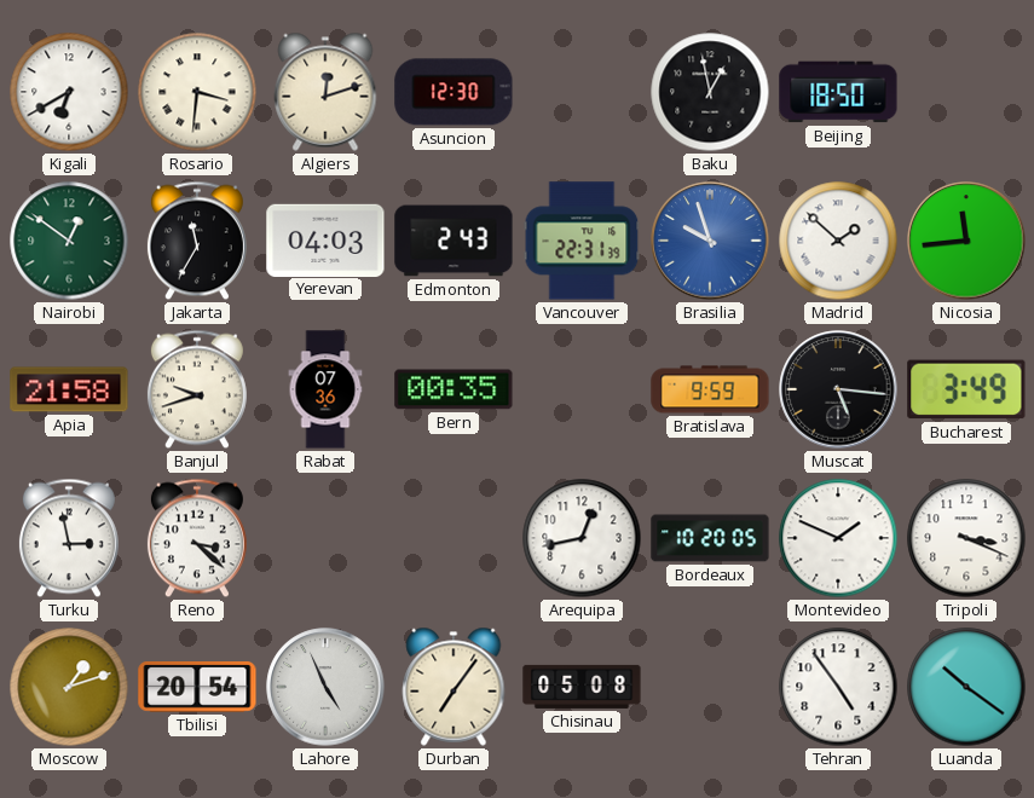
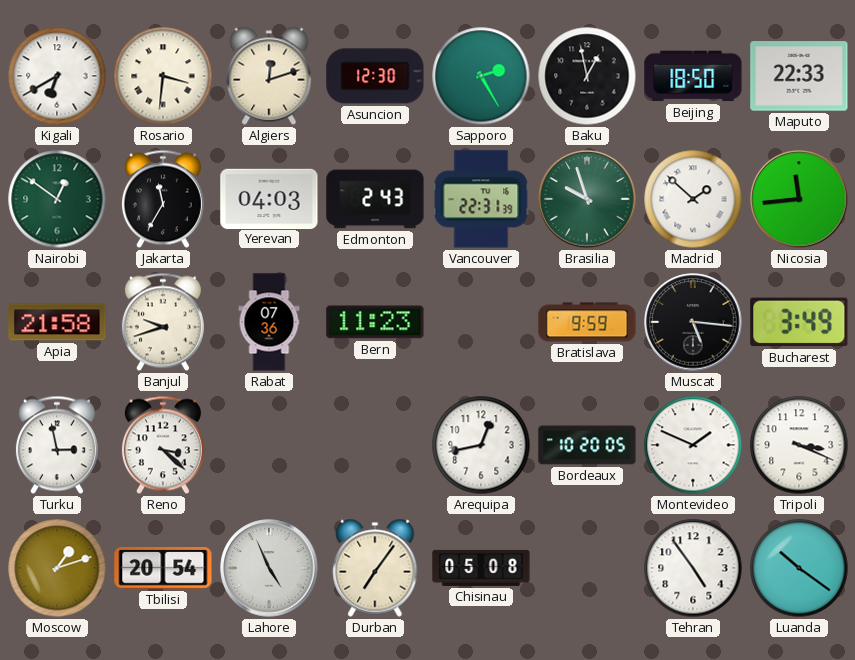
Sapporo: none -> 2:25 (481, 76)
Maputo: none -> 22:33 (799, 76)
Brasilia dial: blue -> green (587, 199)
Bern: 00:35 -> 11:23 (375, 322)
